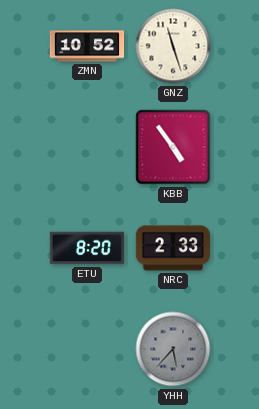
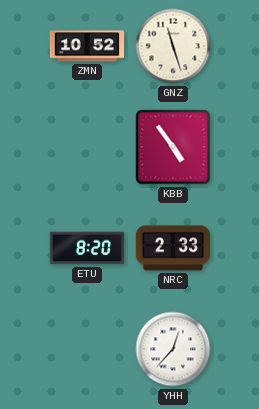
YHH: 5:37 -> 12:37 (173, 349)
YHH dial: grey -> white (173, 349)
